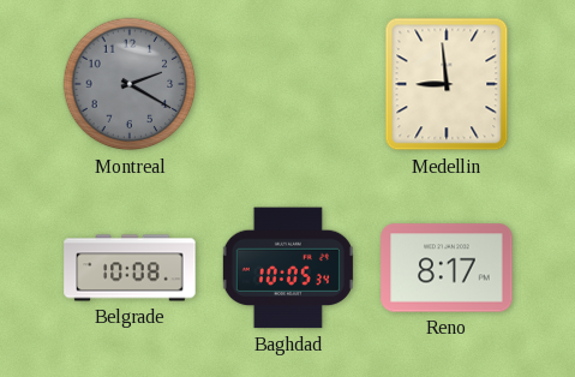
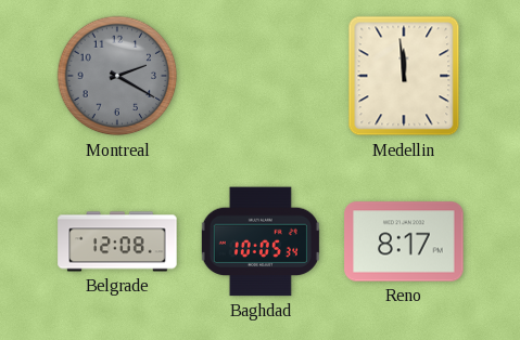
Medellin: 8:59 -> 11:59 (404, 76)
Belgrade: 10:08 -> 12:08 (117, 241)
